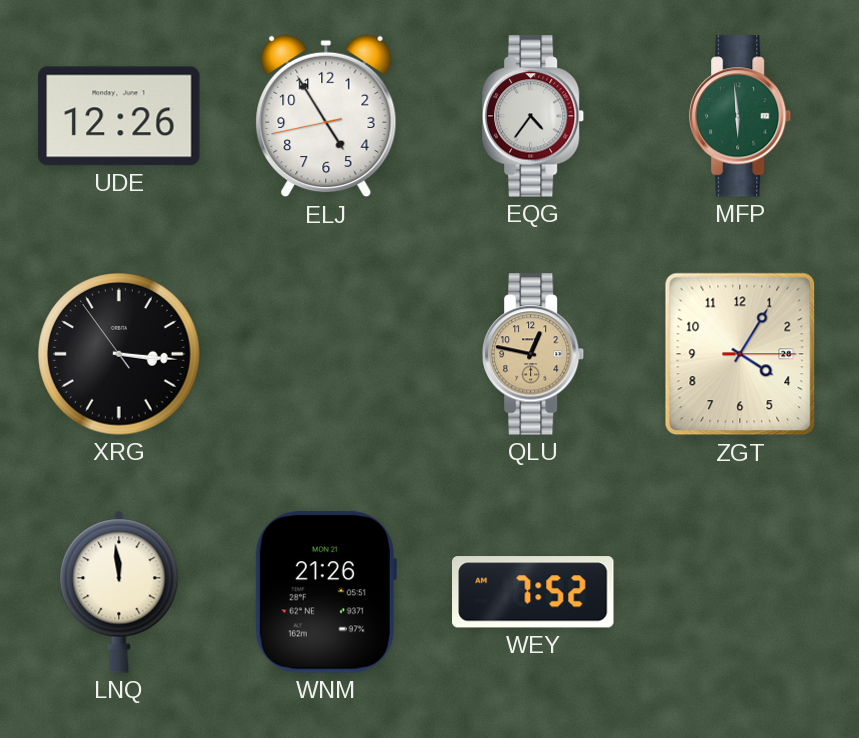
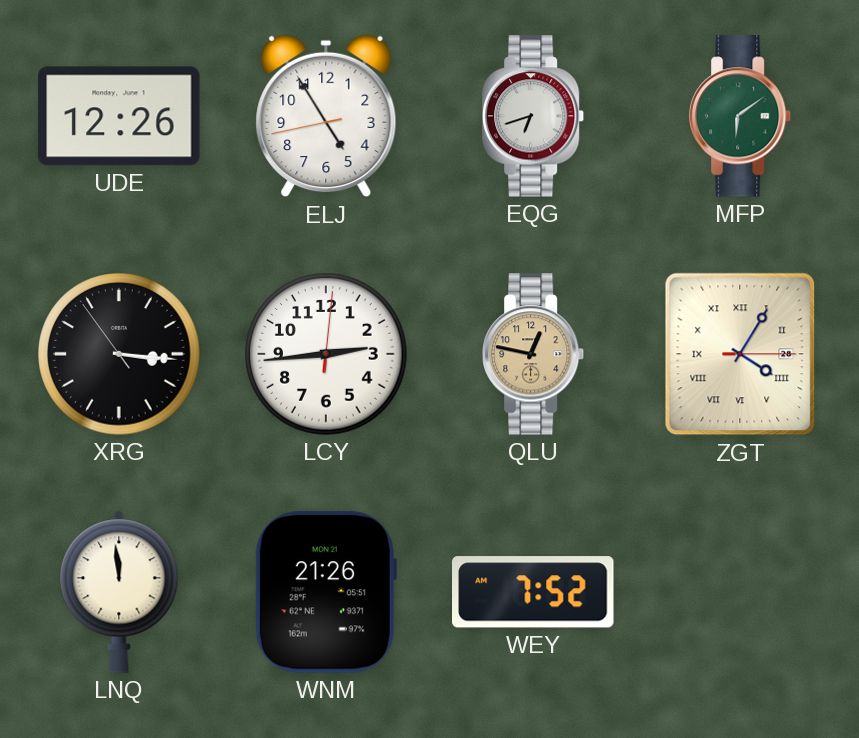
EQG: 4:36 -> 6:42 (533, 116)
MFP: 5:59 -> 6:09 (740, 116)
LCY: none -> 2:44 (326, 354)
ZGT numerals: Arabic -> Roman (740, 354)
